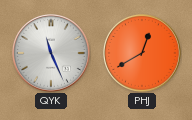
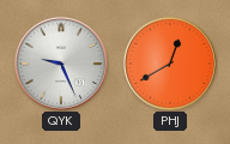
QYK: 11:26 -> 9:26 (61, 64)
